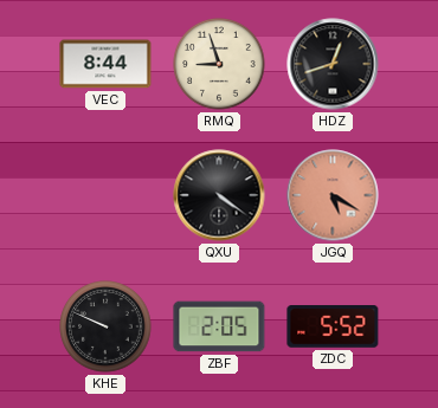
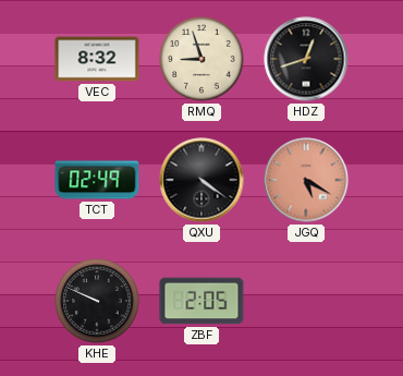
VEC: 8:44 -> 8:32 (97, 59)
TCT: none -> 02:49 (97, 180)
ZDC: 5:52 -> none (333, 328)
